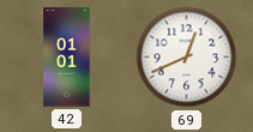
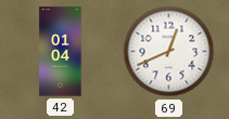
42: 01:01 -> 01:04 (61, 52)
